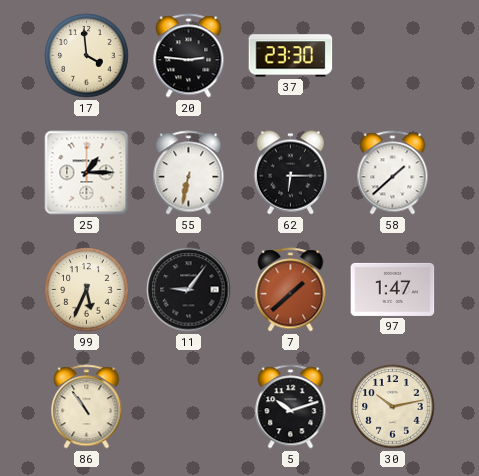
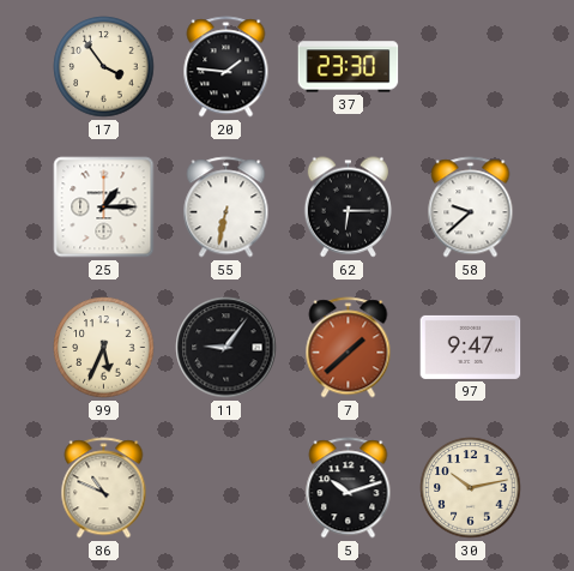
17: 3:59 -> 3:54 (104, 67)
20: 2:46 -> 1:46 (226, 67)
58: 1:38 -> 9:38 (471, 208)
97: 1:47 -> 9:47 (471, 347)
86: 10:54 -> 10:49 (104, 488)
